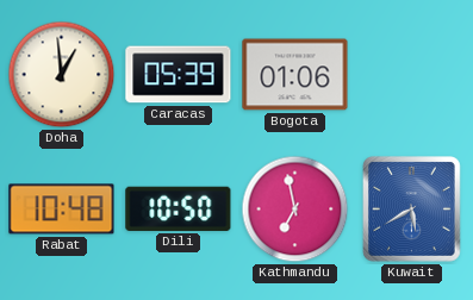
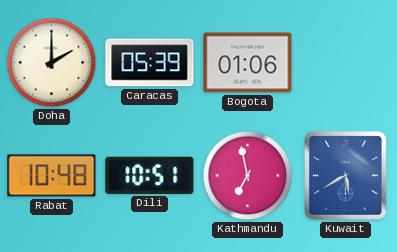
Doha: 12:59 -> 2:00 (52, 63)
Dili: 10:50 -> 10:51 (150, 175)
